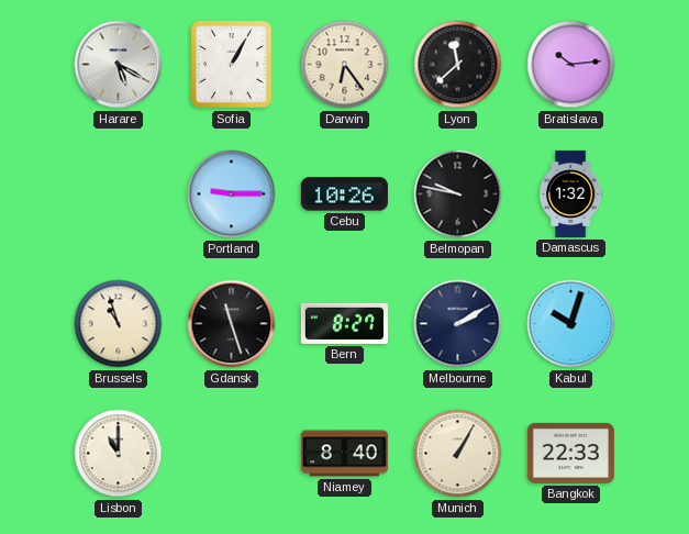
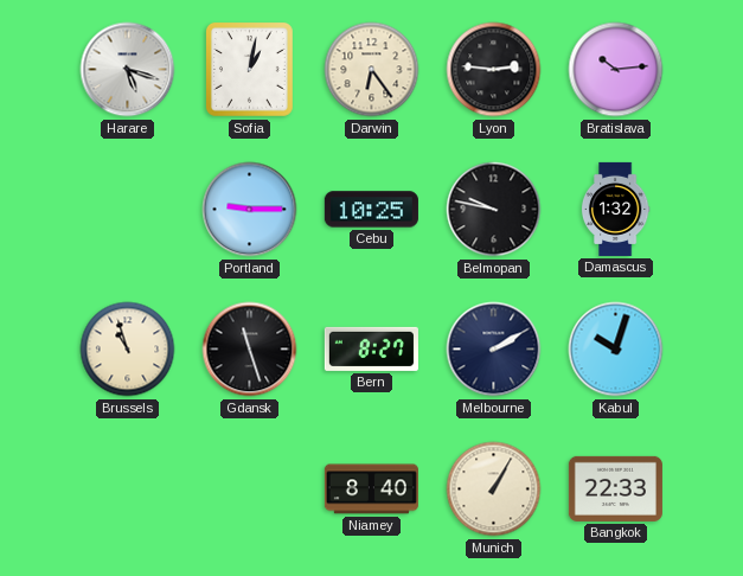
Harare: 5:20 -> 5:18 (128, 70)
Sofia: 1:05 -> 1:02 (249, 69)
Lyon: 11:38 -> 2:46 (494, 70)
Cebu: 10:26 -> 10:25 (371, 210)
Lisbon: 11:00 -> none (119, 454)
